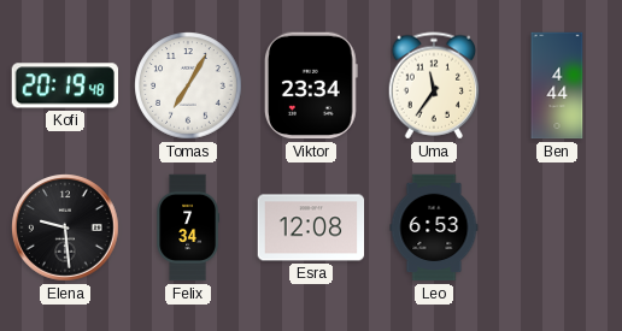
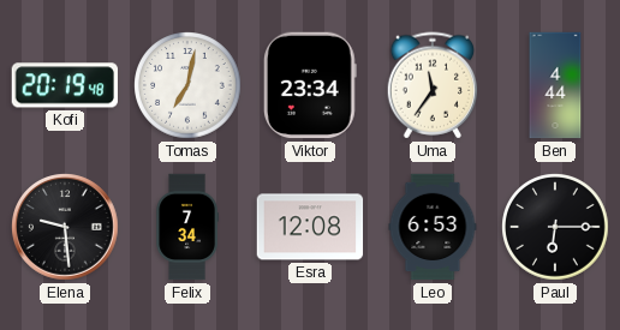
Tomas: 7:05 -> 7:02 (187, 85)
Paul: none -> 6:15 (555, 227)
